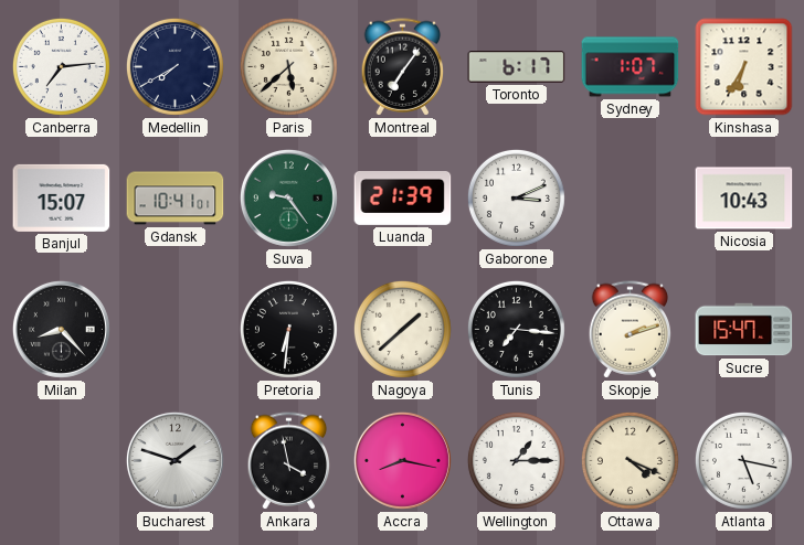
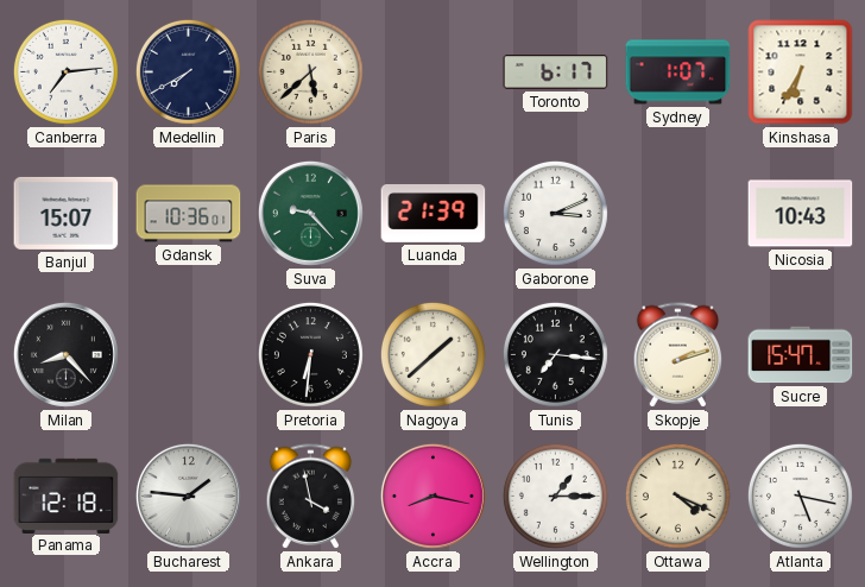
Montreal: 7:06 -> none (403, 67)
Gdansk: 10:41 -> 10:36 (189, 214)
Suva: 9:24 -> 9:23 (310, 213)
Panama: none -> 12:18 (67, 496)
Bucharest: 1:48 -> 1:46 (188, 496)
